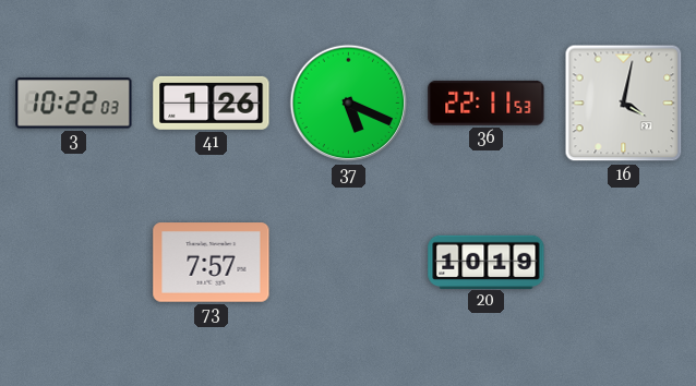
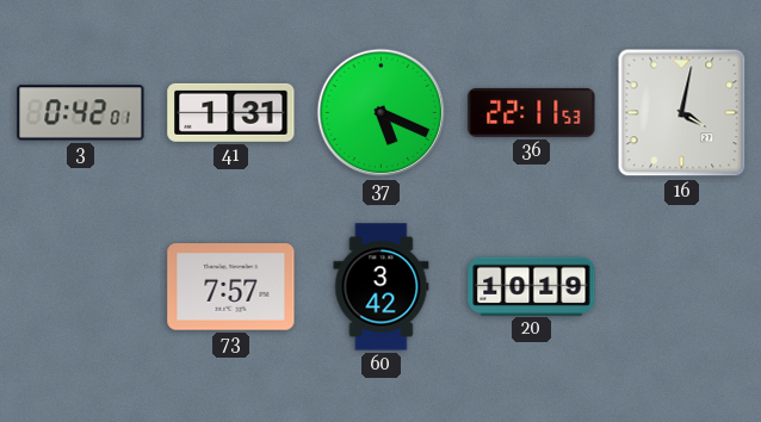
3: 10:22 -> 0:42 (81, 113)
41: 1:26 -> 1:31 (231, 112)
60: none -> 3:42 (382, 287)
